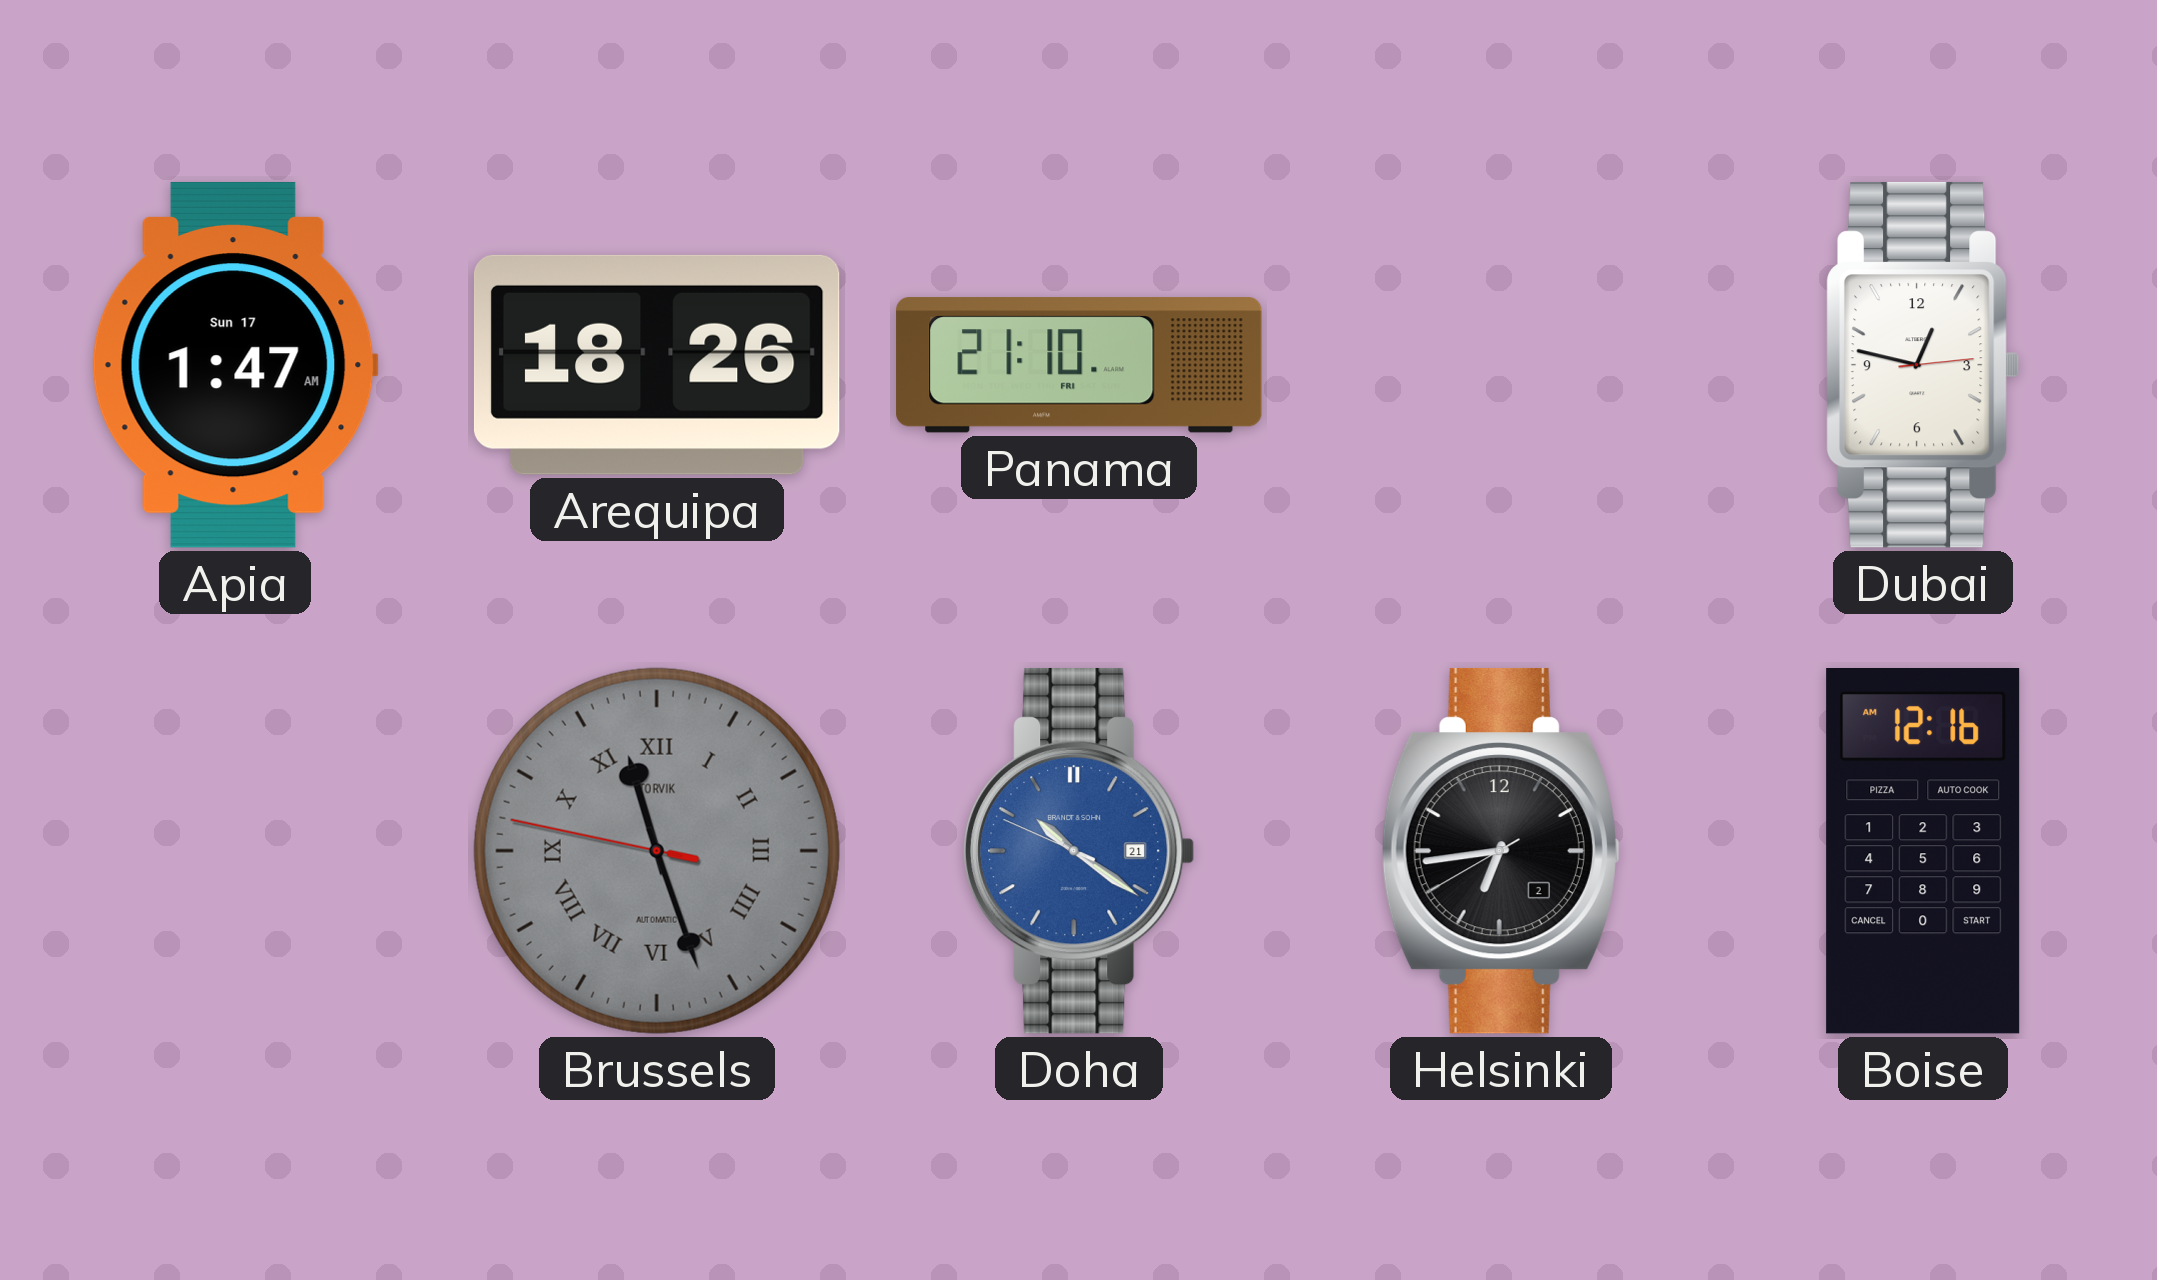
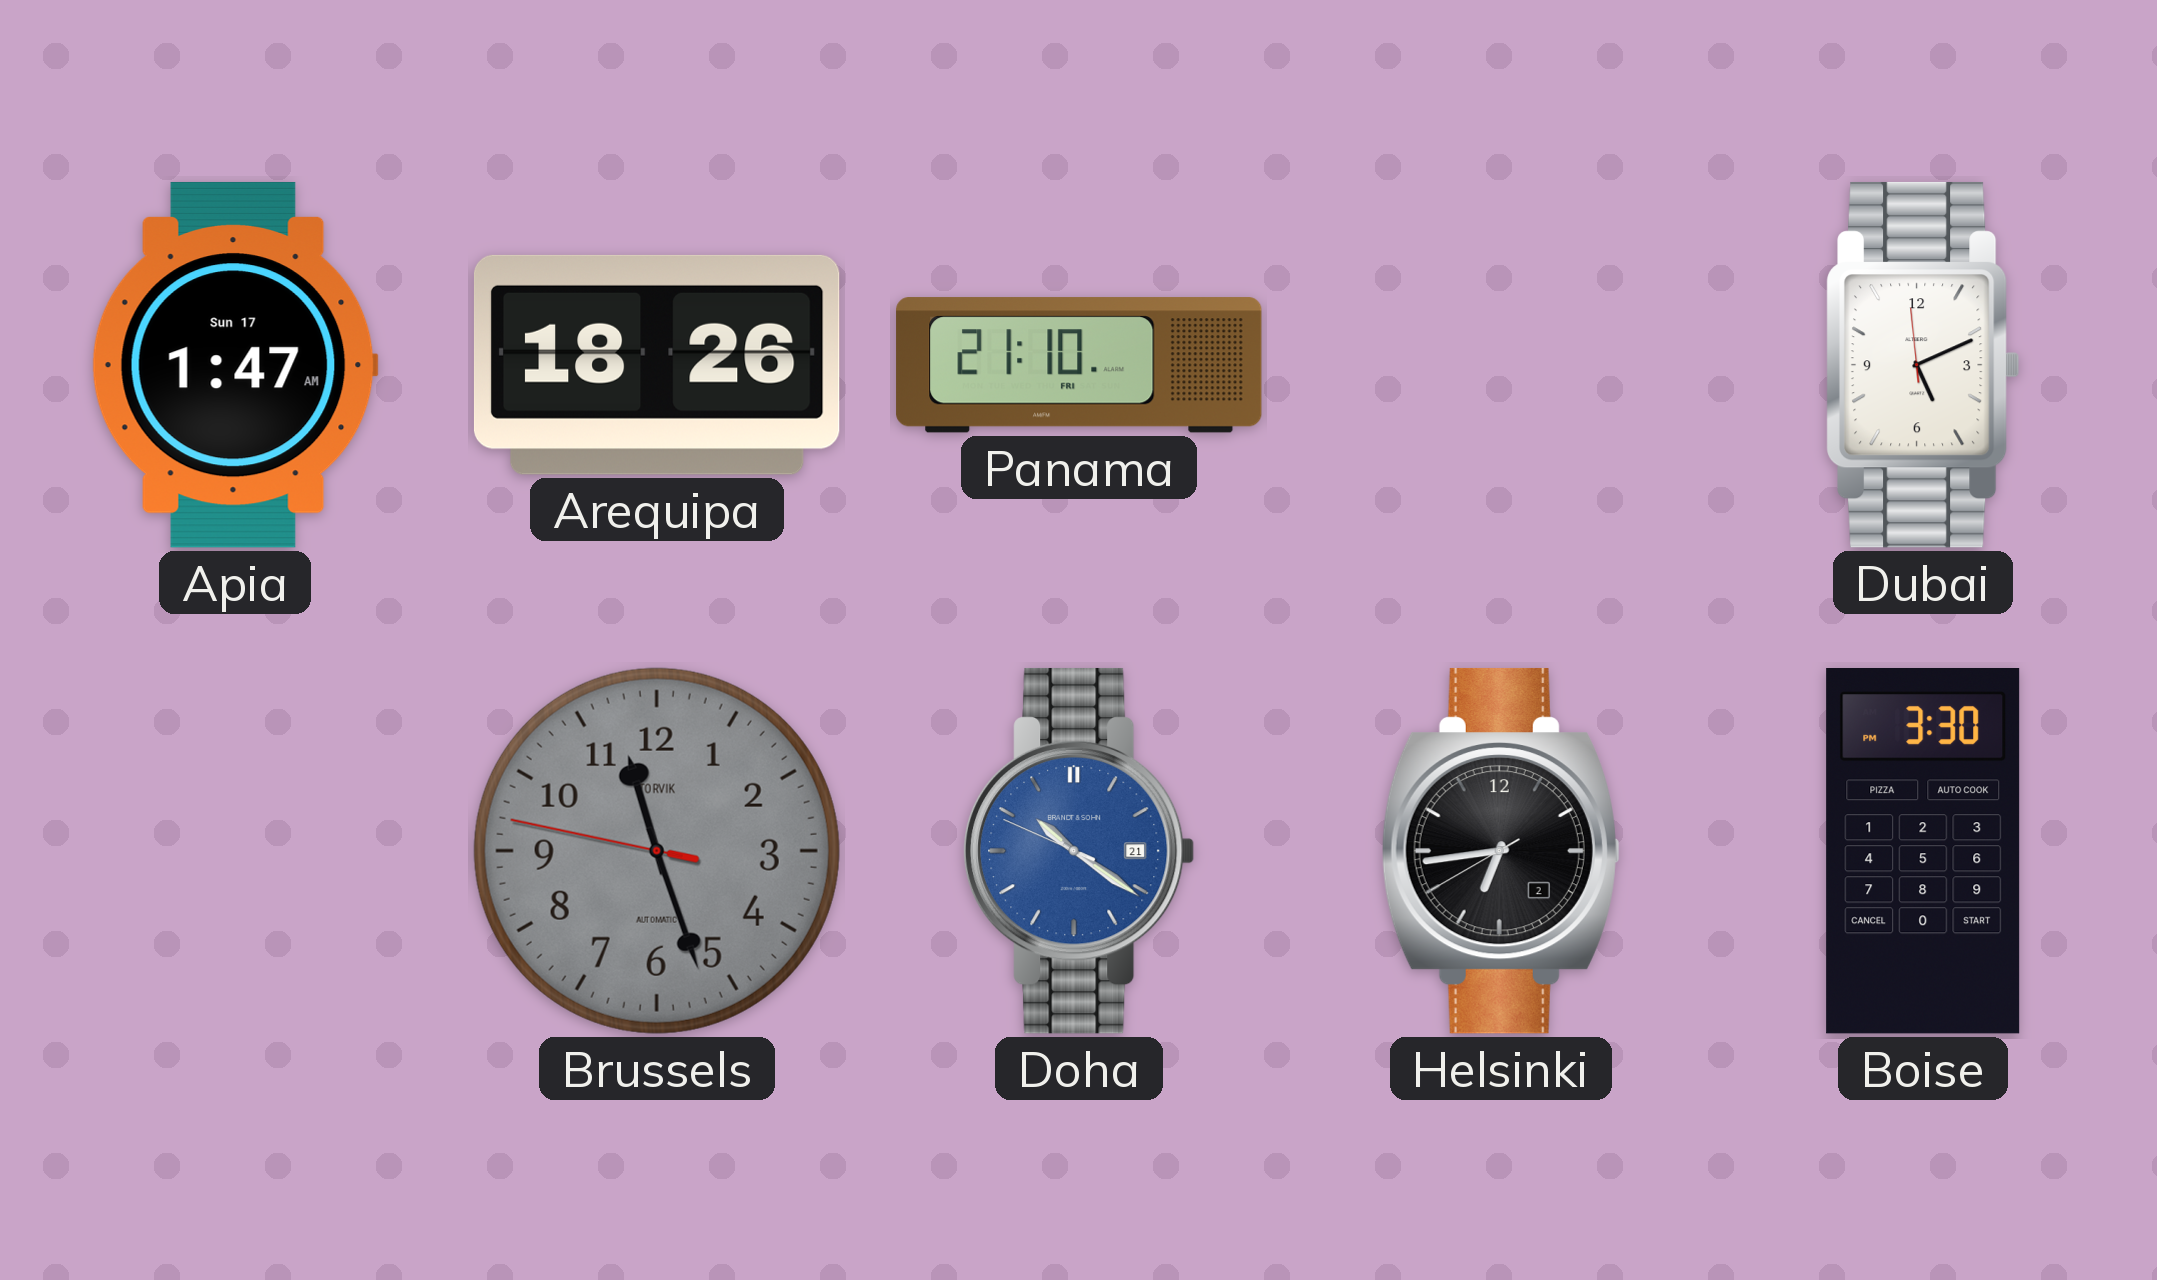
Dubai: 12:47 -> 5:10 (1924, 365)
Brussels numerals: Roman -> Arabic (657, 851)
Boise: 12:16 -> 3:30 (1923, 852)
